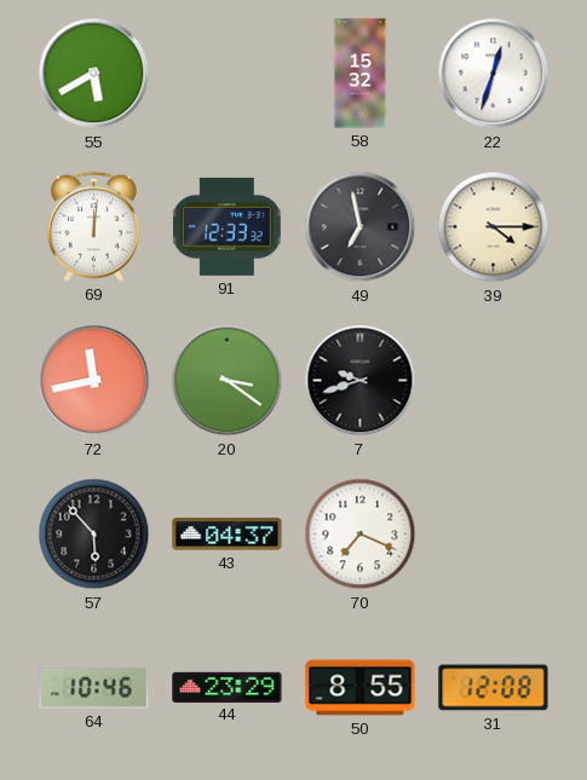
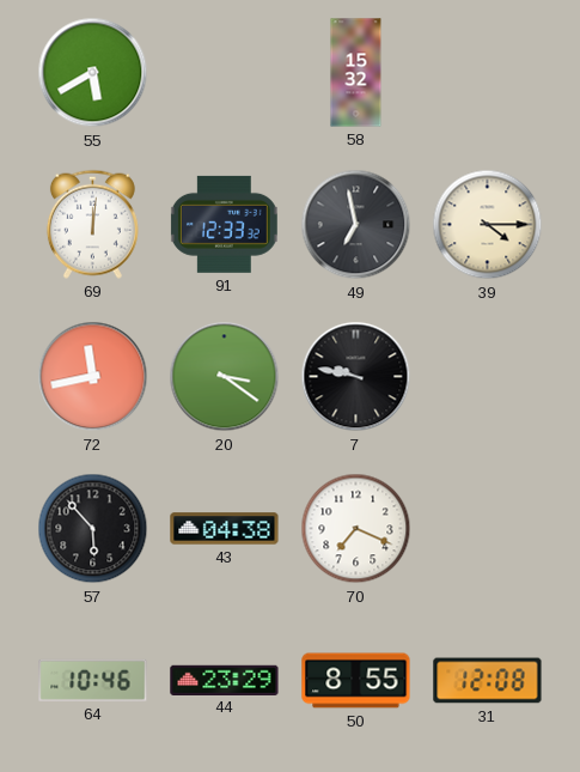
22: 12:33 -> none (494, 74)
7: 9:42 -> 9:47 (356, 377)
43: 04:37 -> 04:38 (225, 529)
